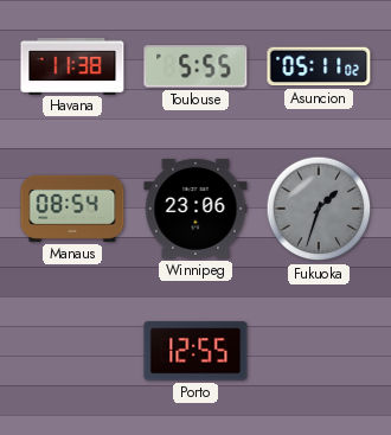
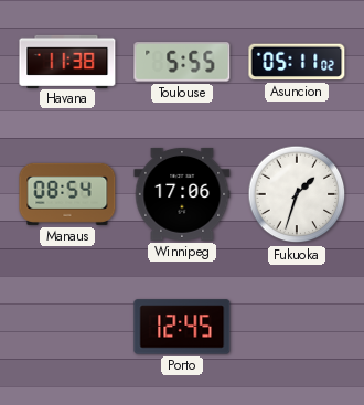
Winnipeg: 23:06 -> 17:06 (182, 194)
Fukuoka dial: grey -> white (297, 194)
Porto: 12:55 -> 12:45 (182, 327)
